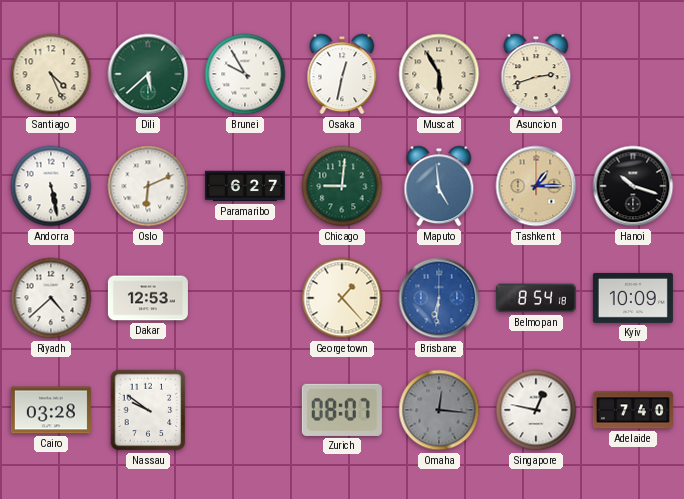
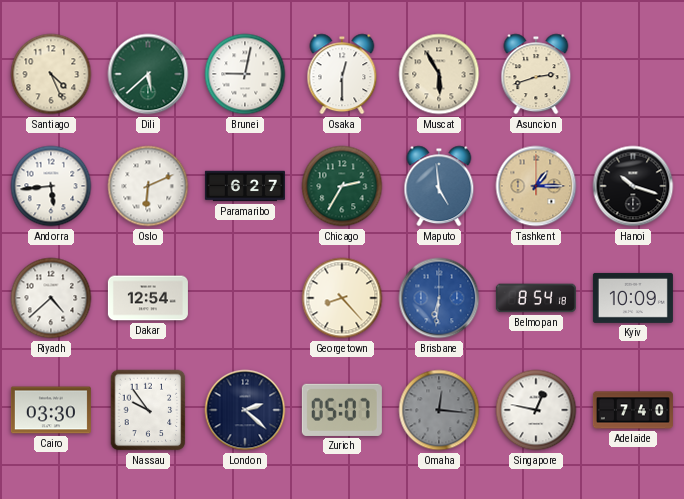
Brunei: 9:55 -> 9:02 (245, 74)
Osaka: 12:32 -> 12:30 (342, 74)
Andorra: 5:28 -> 5:44 (51, 186)
Chicago: 9:01 -> 2:35 (342, 186)
Dakar: 12:53 -> 12:54 (148, 298)
Georgetown: 1:23 -> 8:23 (342, 298)
Cairo: 03:28 -> 03:30 (51, 410)
Nassau: 9:51 -> 9:54 (148, 410)
London: none -> 2:22 (245, 410)
Zurich: 08:07 -> 05:07 (342, 410)
